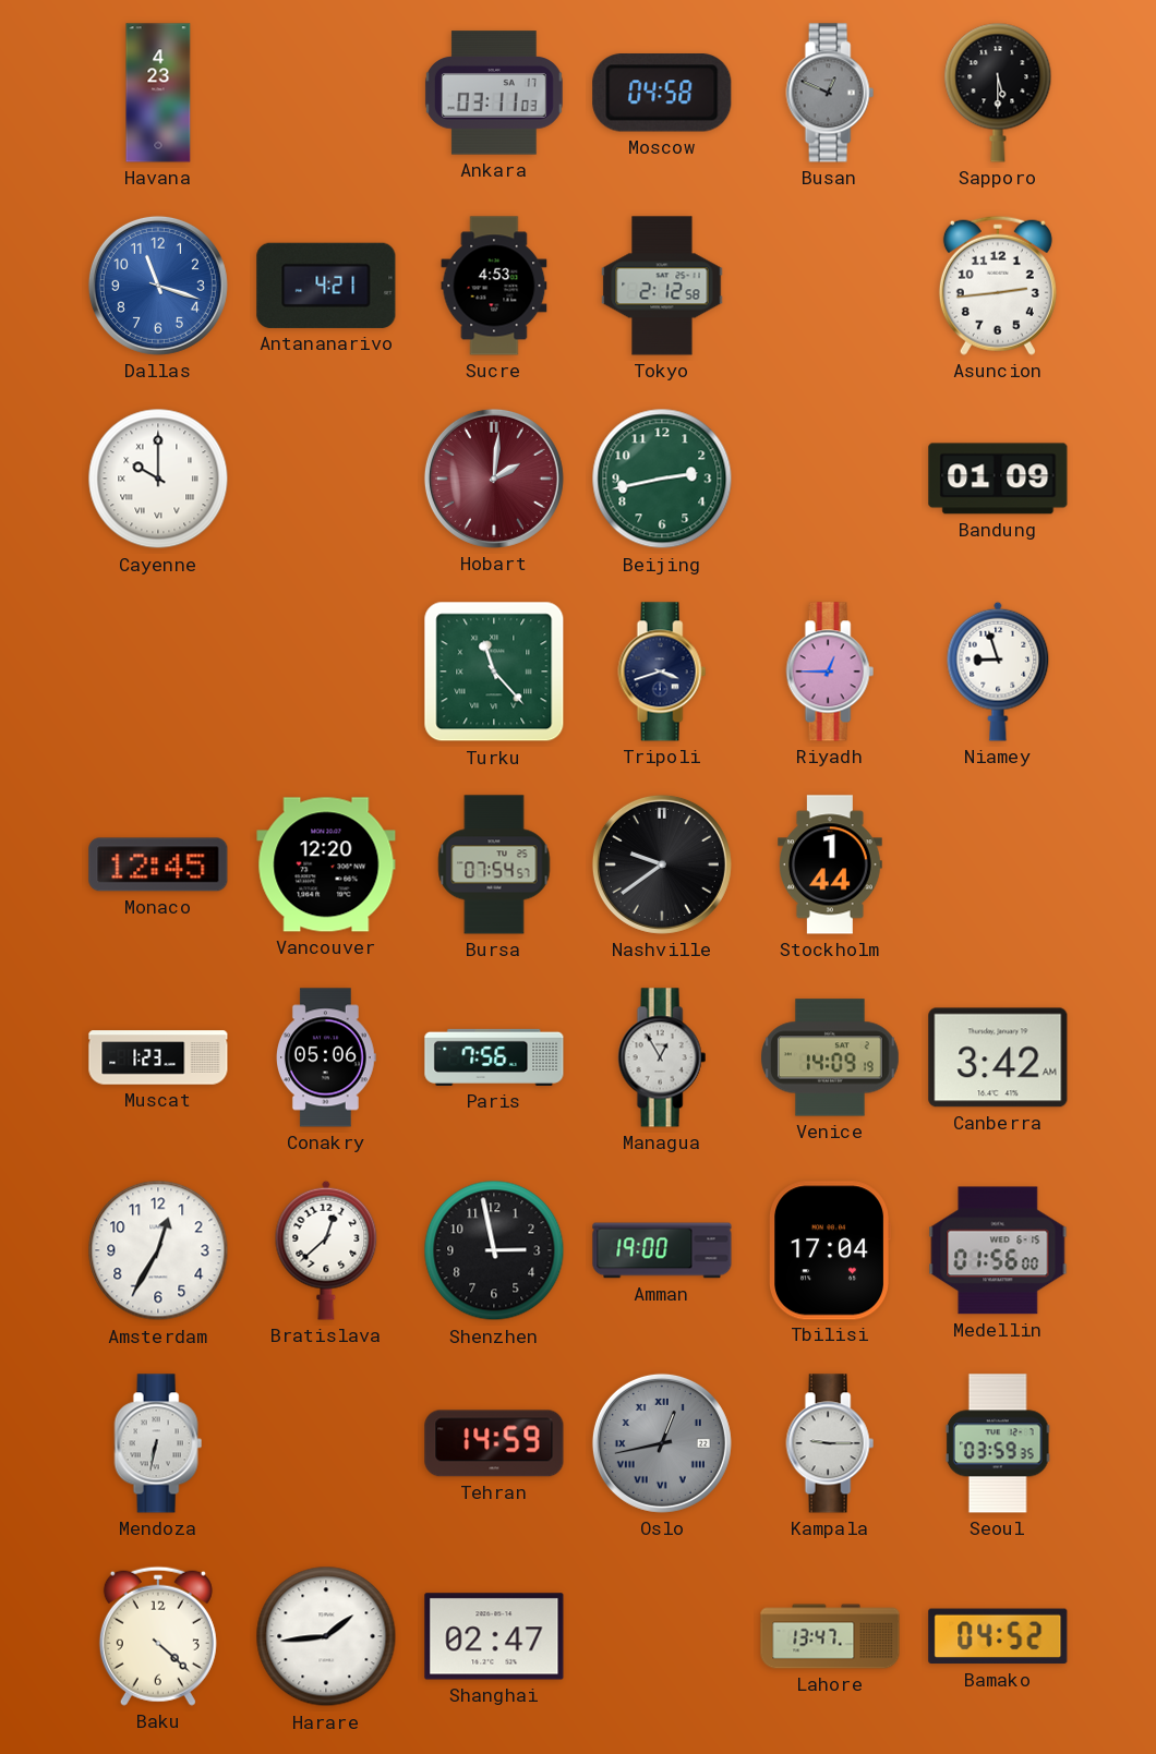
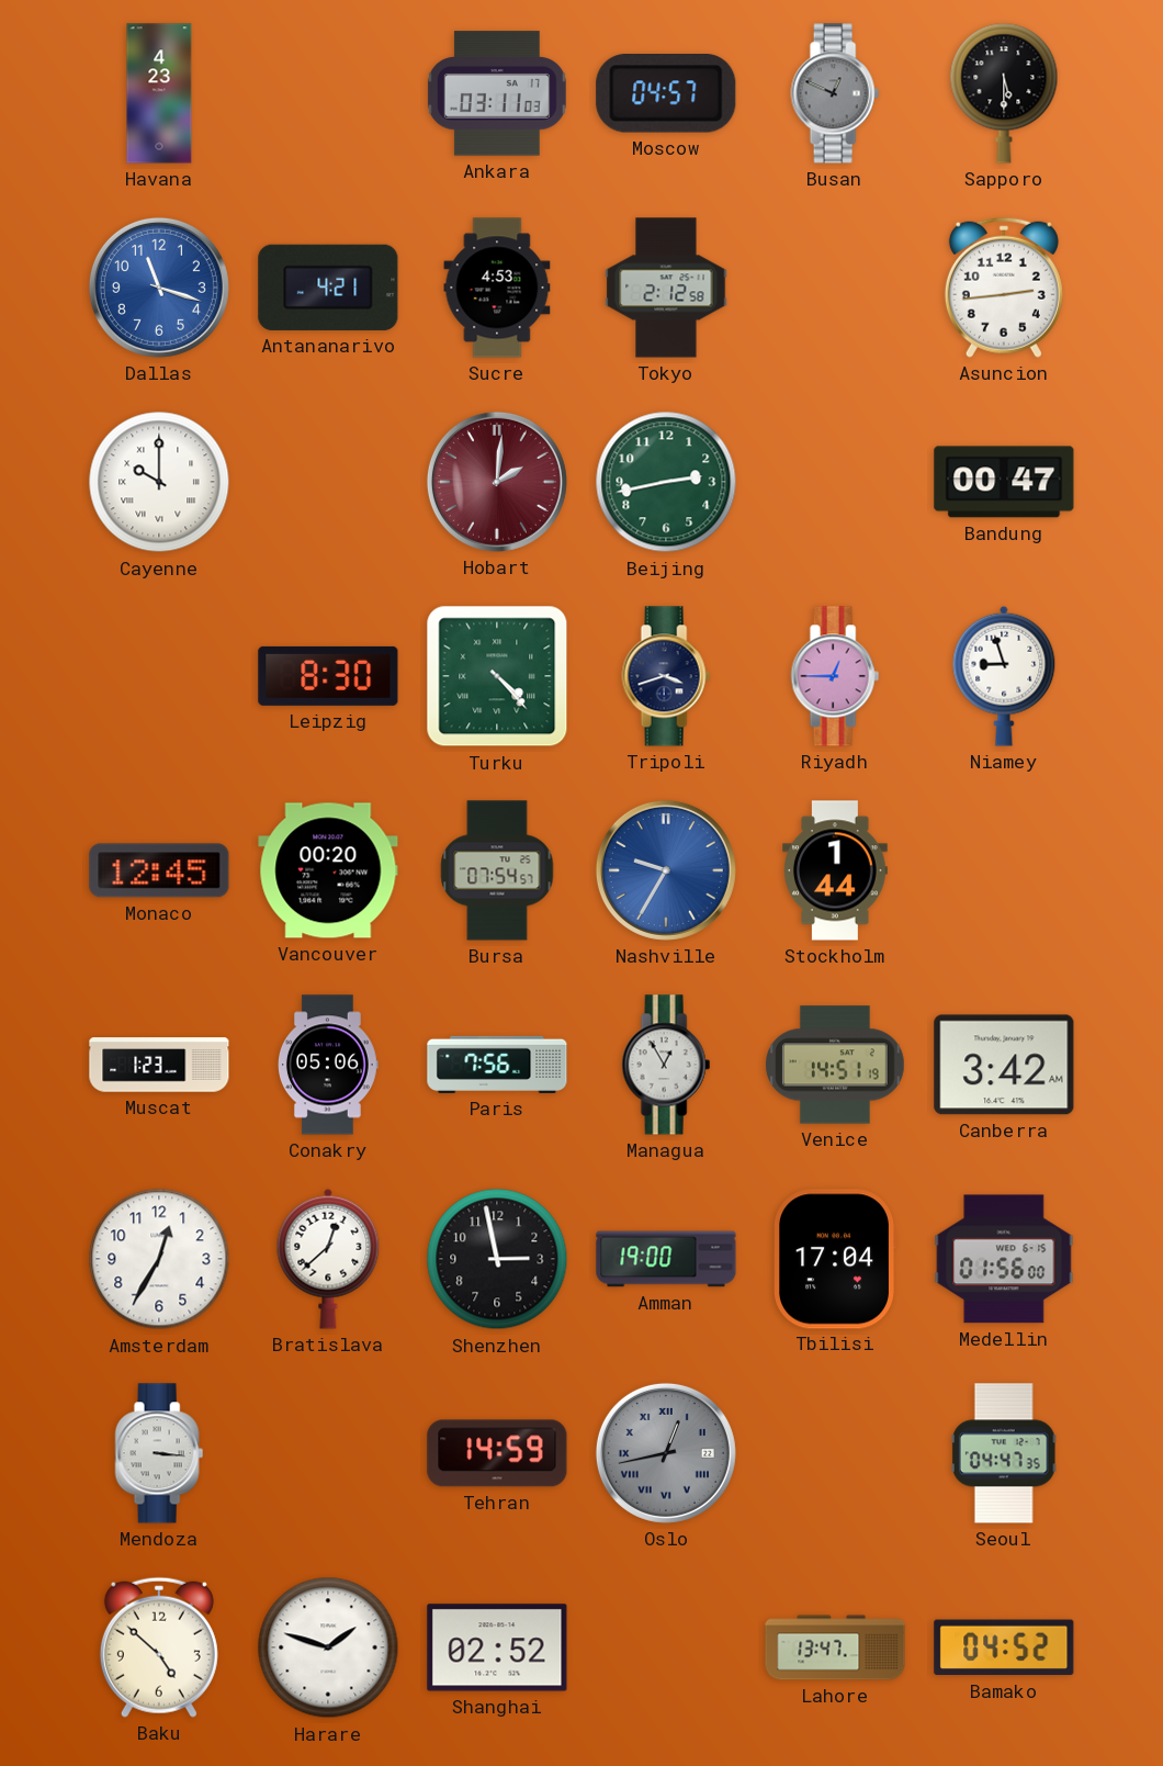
Moscow: 04:58 -> 04:57 (666, 94)
Bandung: 01:09 -> 00:47 (1004, 482)
Leipzig: none -> 8:30 (328, 676)
Turku: 11:23 -> 4:23 (497, 676)
Vancouver: 12:20 -> 00:20 (328, 870)
Nashville: 9:39 -> 9:35 (666, 870)
Nashville dial: black -> blue (666, 870)
Venice: 14:09 -> 14:51 (836, 1065)
Mendoza: 6:32 -> 3:16 (159, 1453)
Kampala: 9:15 -> none (830, 1443)
Seoul: 03:59 -> 04:47 (1004, 1453)
Baku: 4:22 -> 4:52 (159, 1647)
Harare: 1:44 -> 1:48 (328, 1647)
Shanghai: 02:47 -> 02:52 (497, 1647)
